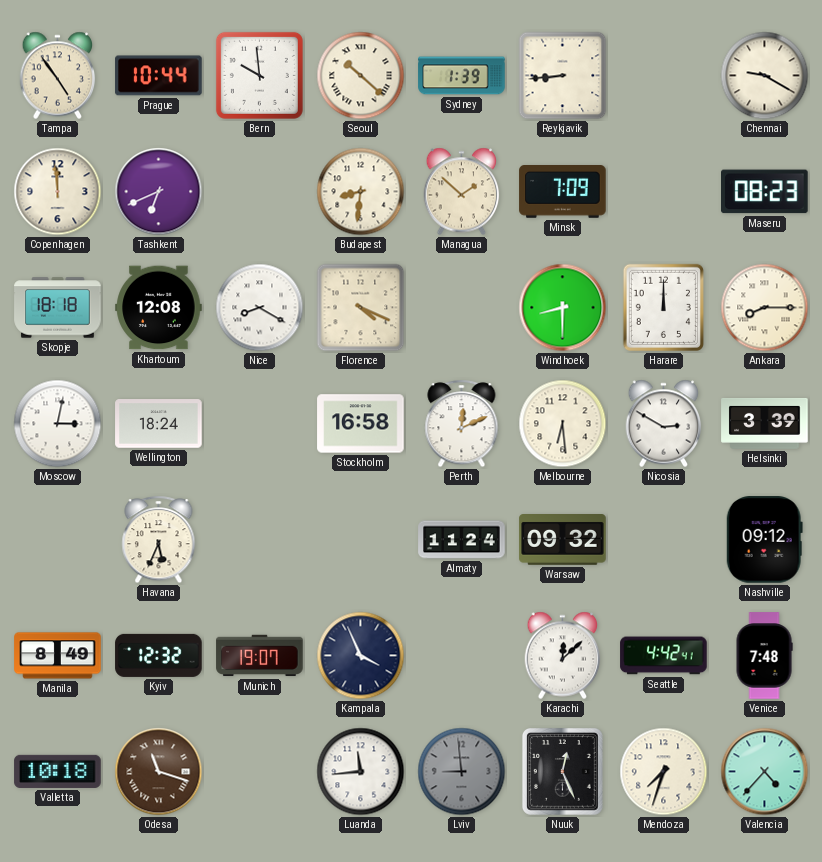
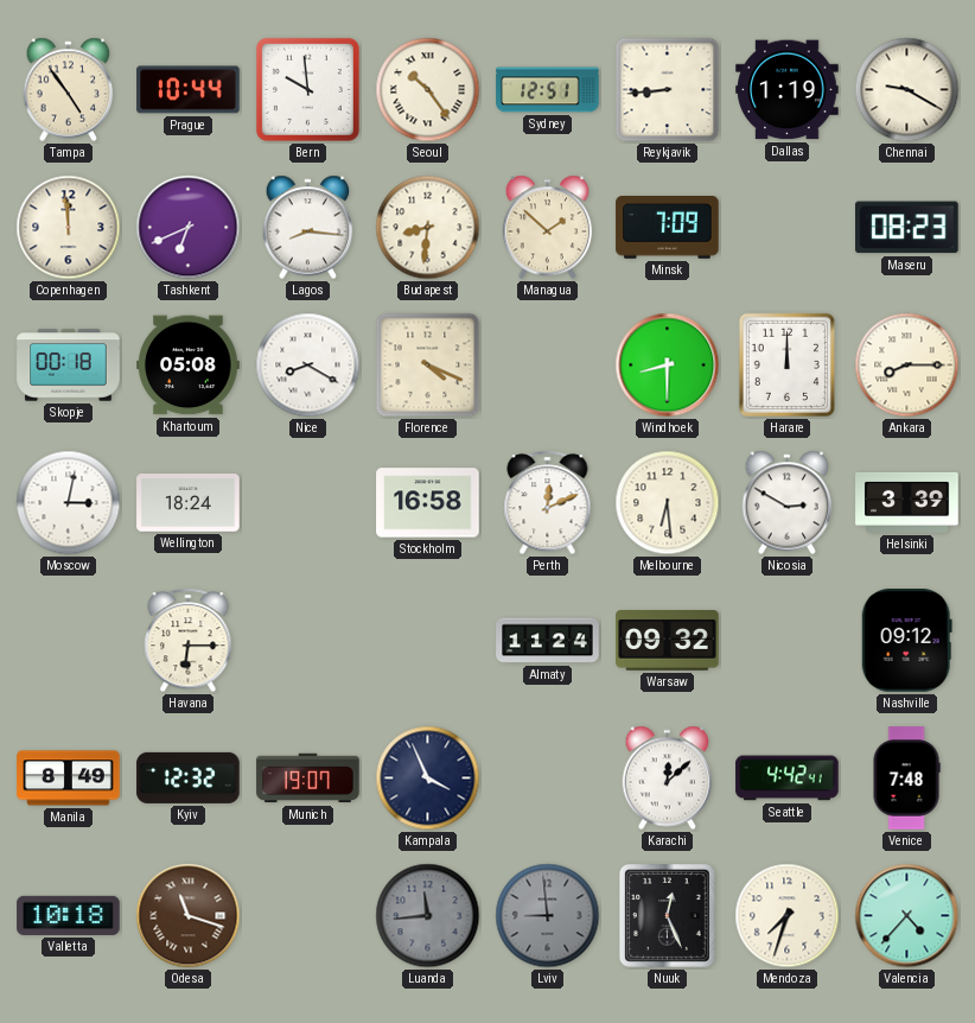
Seoul: 10:22 -> 10:24 (428, 90)
Sydney: 1:39 -> 12:51 (548, 90)
Dallas: none -> 1:19 (788, 90)
Lagos: none -> 8:16 (308, 228)
Skopje: 18:18 -> 00:18 (69, 366)
Khartoum: 12:08 -> 05:08 (189, 366)
Havana: 5:34 -> 6:15 (189, 641)
Luanda dial: white -> grey (428, 916)
